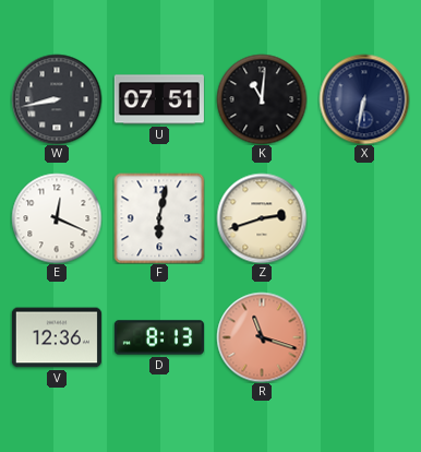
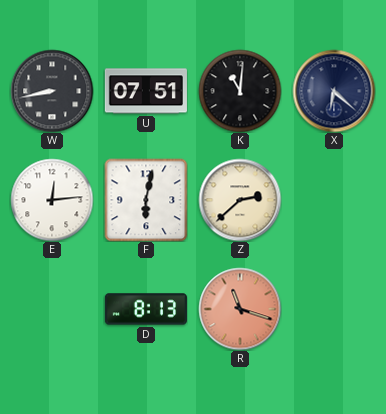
X: 6:32 -> 6:22 (334, 91)
E: 12:19 -> 12:14 (52, 200)
Z: 2:42 -> 2:38 (240, 200)
V: 12:36 -> none (57, 337)
